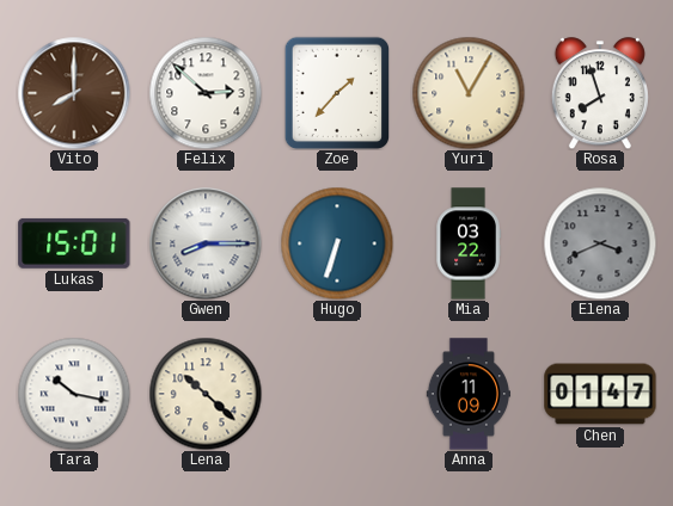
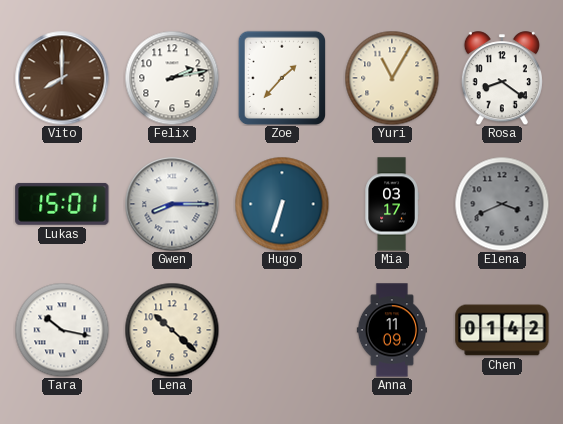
Felix: 2:52 -> 2:13 (172, 78)
Rosa: 7:57 -> 8:21 (502, 78)
Mia: 03:22 -> 03:17 (392, 204)
Chen: 01:47 -> 01:42 (502, 330)
